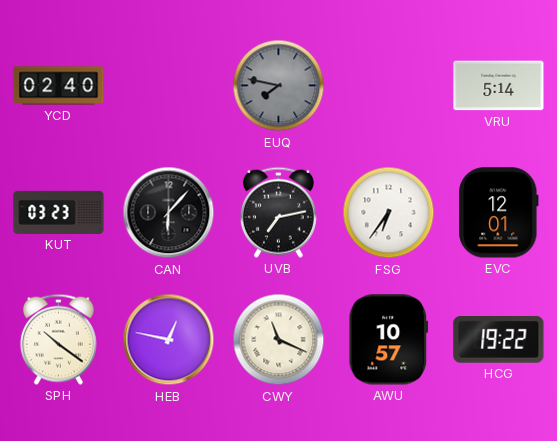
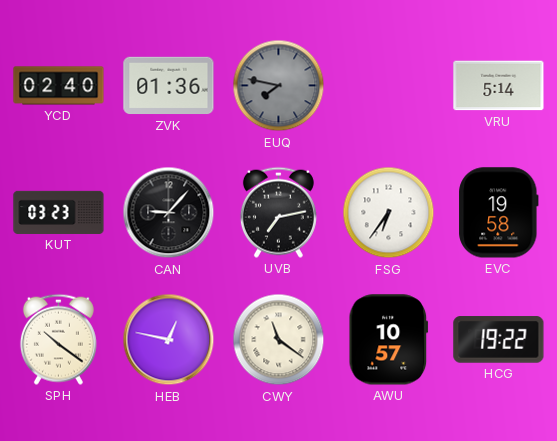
ZVK: none -> 01:36 (169, 86)
CAN: 6:07 -> 9:07 (169, 213)
EVC: 12:01 -> 19:58 (499, 213)
CWY: 11:19 -> 11:21 (279, 340)
